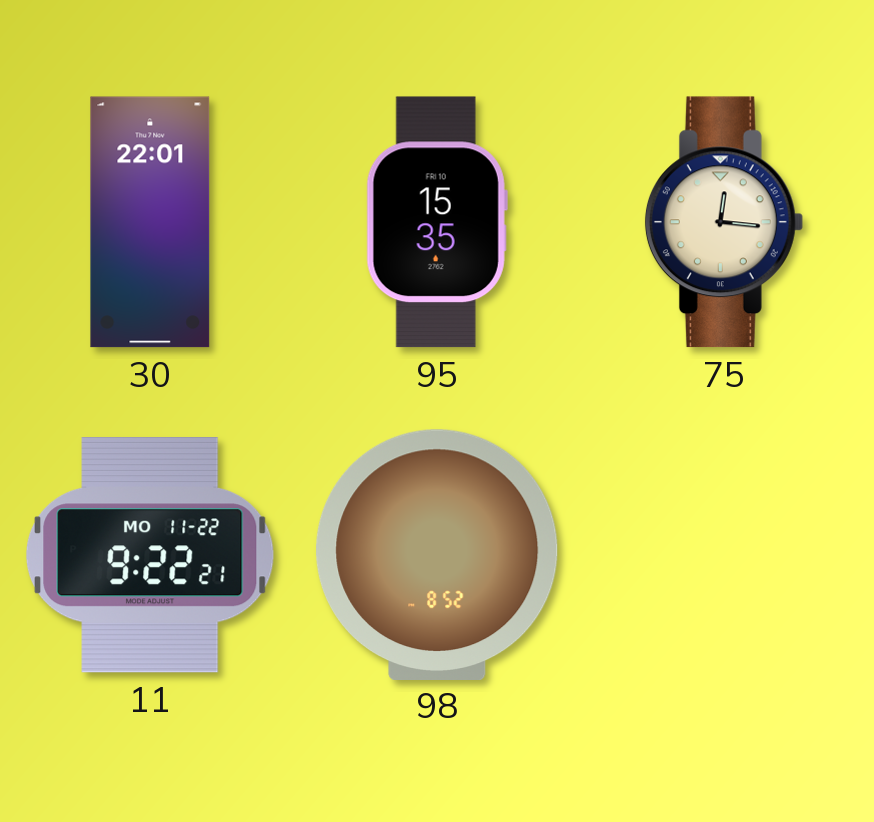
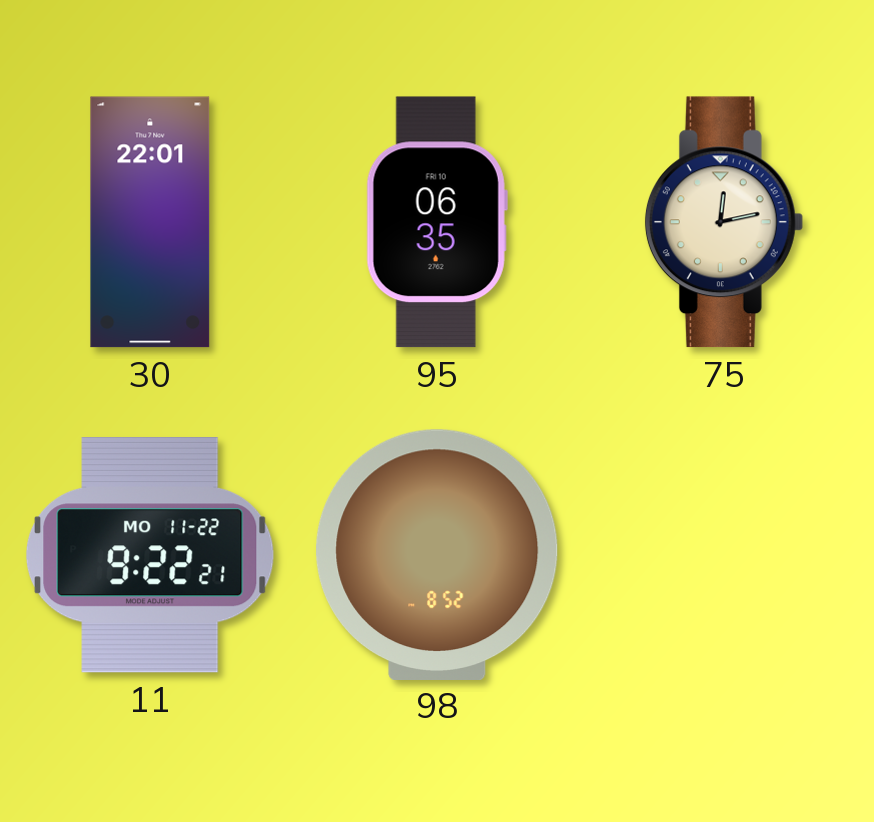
95: 15:35 -> 06:35 (437, 222)
75: 12:16 -> 12:13 (724, 222)
